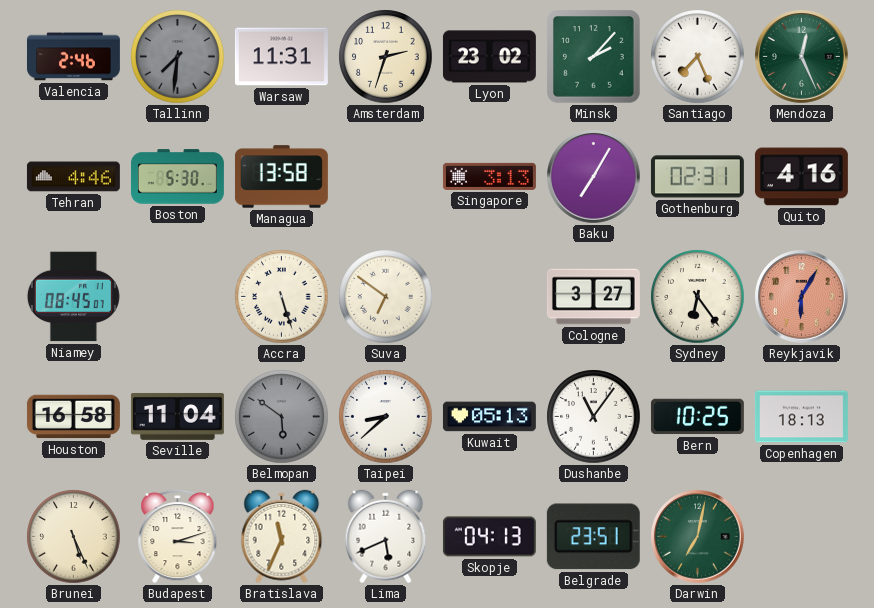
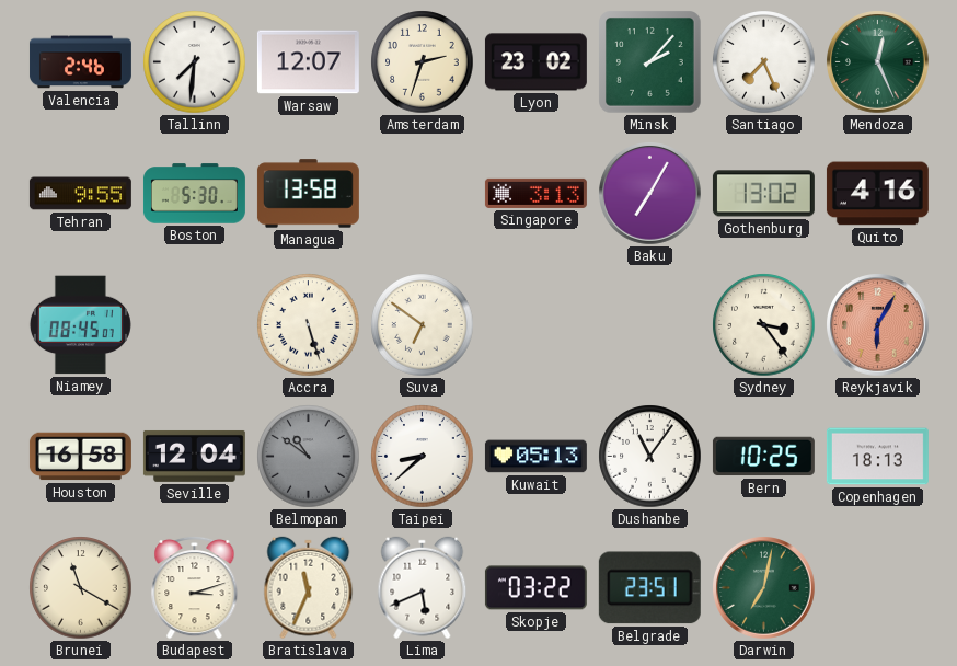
Tallinn dial: grey -> white (195, 62)
Warsaw: 11:31 -> 12:07 (308, 62)
Tehran: 4:46 -> 9:55 (80, 194)
Gothenburg: 02:31 -> 13:02 (763, 194)
Cologne: 3:27 -> none (593, 297)
Sydney: 6:24 -> 3:24 (764, 325)
Seville: 11:04 -> 12:04 (194, 456)
Belmopan: 5:51 -> 10:51 (309, 457)
Brunei: 5:26 -> 11:20 (81, 588)
Skopje: 04:13 -> 03:22 (535, 588)
